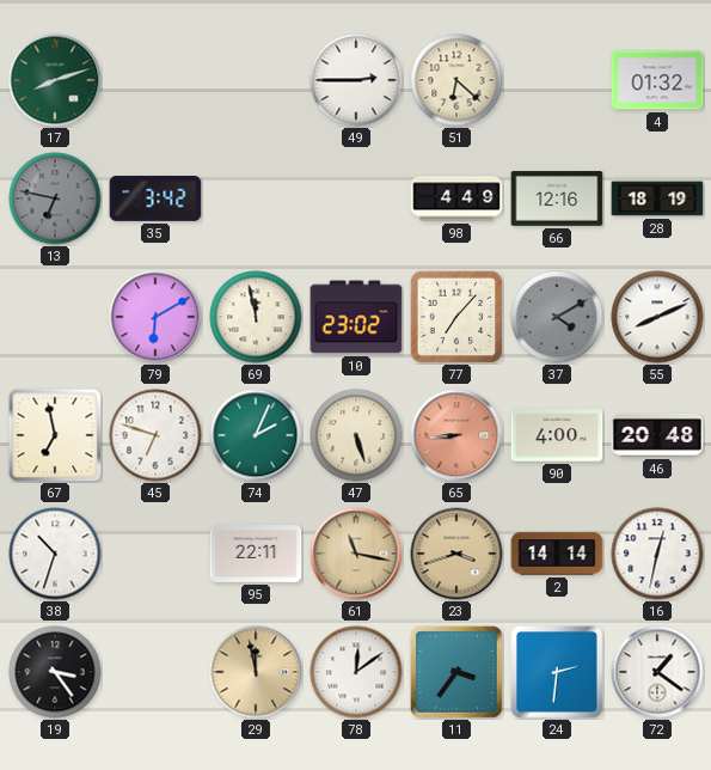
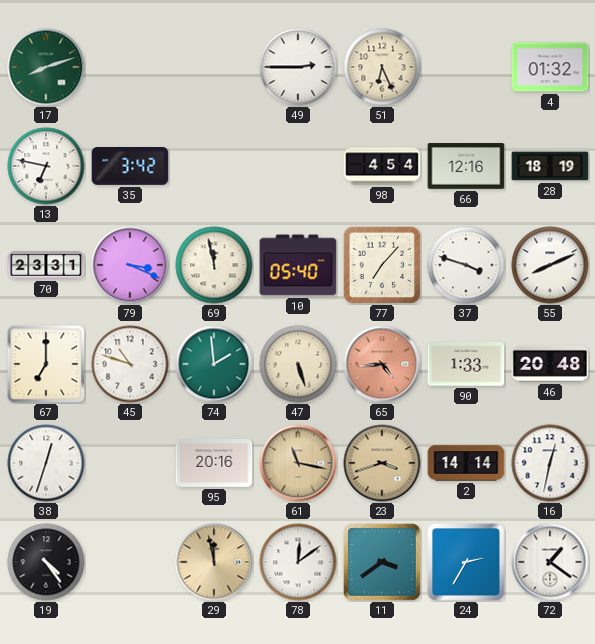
51: 6:22 -> 6:26 (382, 67)
13 dial: grey -> white (46, 166)
98: 4:49 -> 4:54 (382, 166)
70: none -> 23:31 (46, 265)
79: 6:10 -> 3:19 (130, 265)
10: 23:02 -> 05:40 (298, 265)
37: 4:10 -> 3:48 (466, 265)
37 dial: grey -> white (466, 265)
67: 6:58 -> 7:00 (46, 364)
45: 6:48 -> 10:48 (130, 364)
74: 2:04 -> 1:59 (214, 364)
65: 8:44 -> 4:44 (382, 364)
90: 4:00 -> 1:33 (466, 364)
38: 10:33 -> 12:33 (46, 463)
95: 22:11 -> 20:16 (214, 464)
19: 3:24 -> 4:24 (46, 562)
11: 3:36 -> 3:39 (382, 562)
24: 2:31 -> 2:35 (466, 562)
